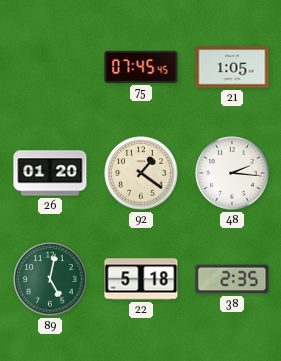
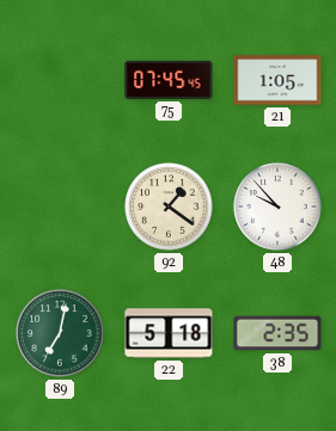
26: 01:20 -> none (50, 173)
48: 2:16 -> 9:53 (277, 207)
89: 5:02 -> 7:02 (60, 333)
